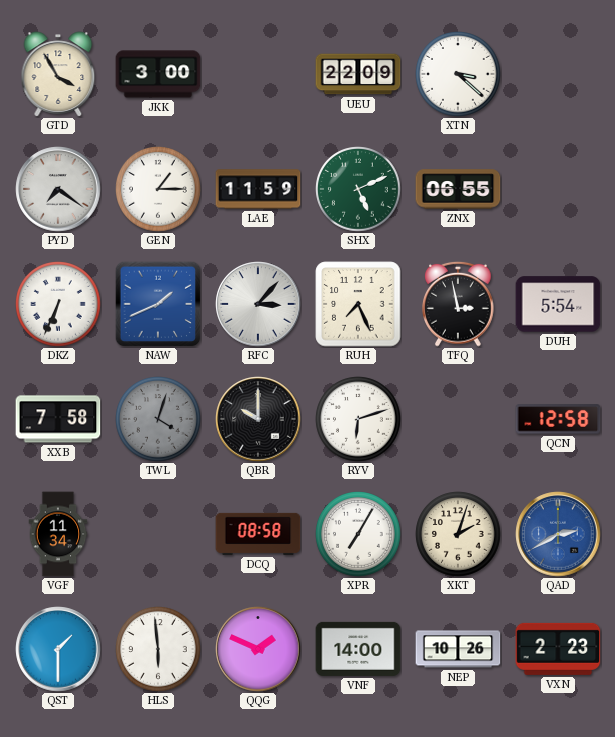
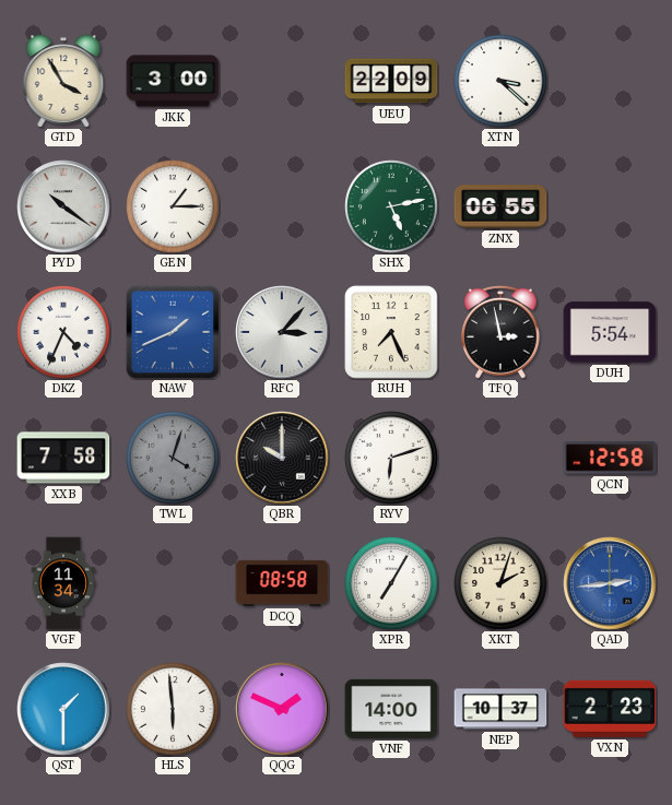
PYD: 7:21 -> 10:21 (63, 206)
LAE: 11:59 -> none (258, 189)
SHX: 5:11 -> 5:13 (391, 206)
DKZ: 6:34 -> 4:34 (63, 332)
QAD: 2:40 -> 2:44 (610, 583)
NEP: 10:26 -> 10:37 (500, 709)
